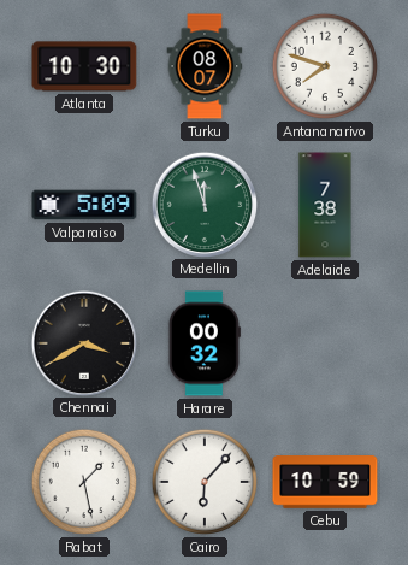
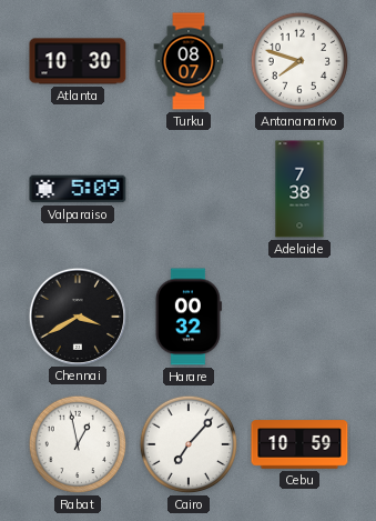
Medellin: 11:57 -> none (203, 204)
Rabat: 1:28 -> 12:58 (78, 444)
Cairo: 6:07 -> 7:07 (189, 444)
